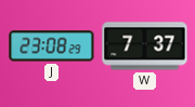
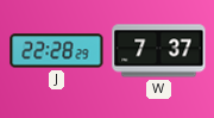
J: 23:08 -> 22:28 (57, 51)
